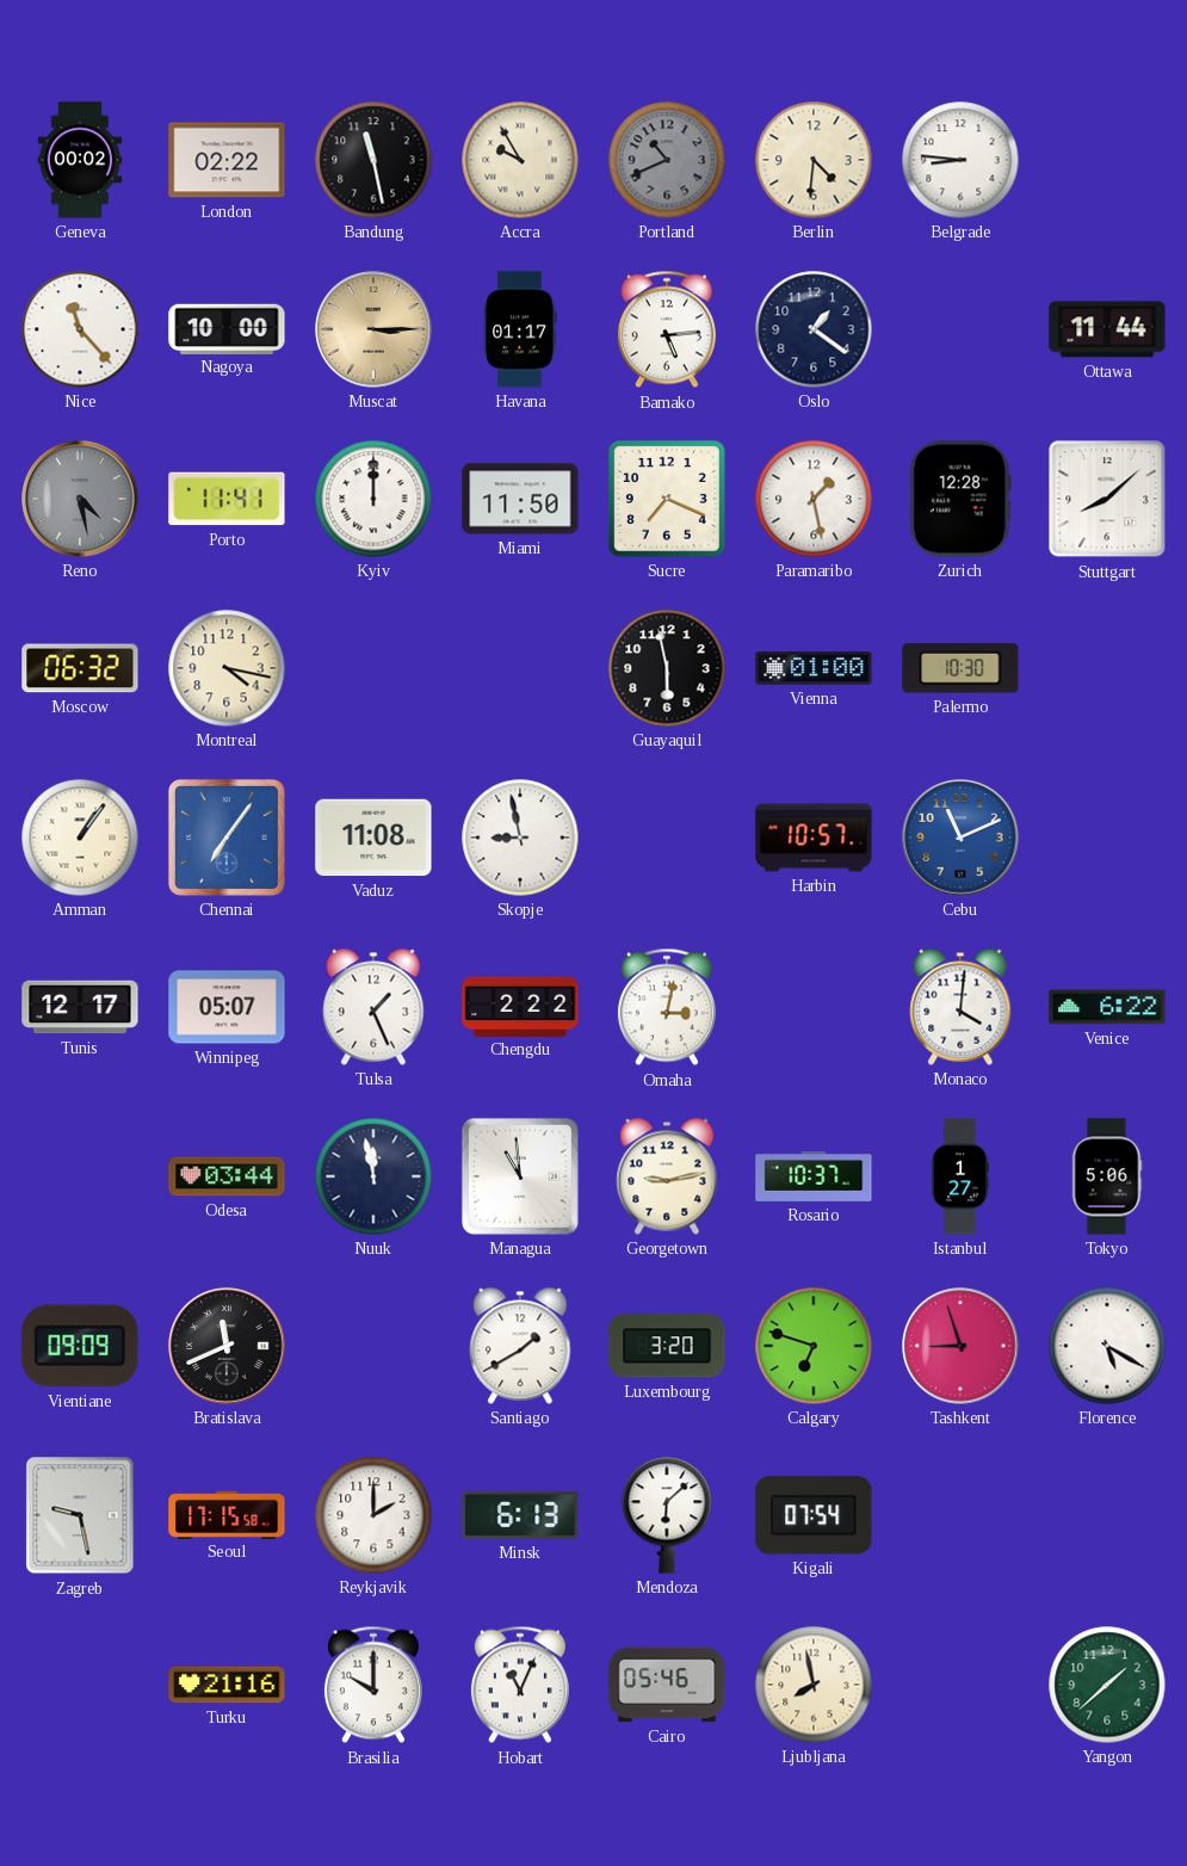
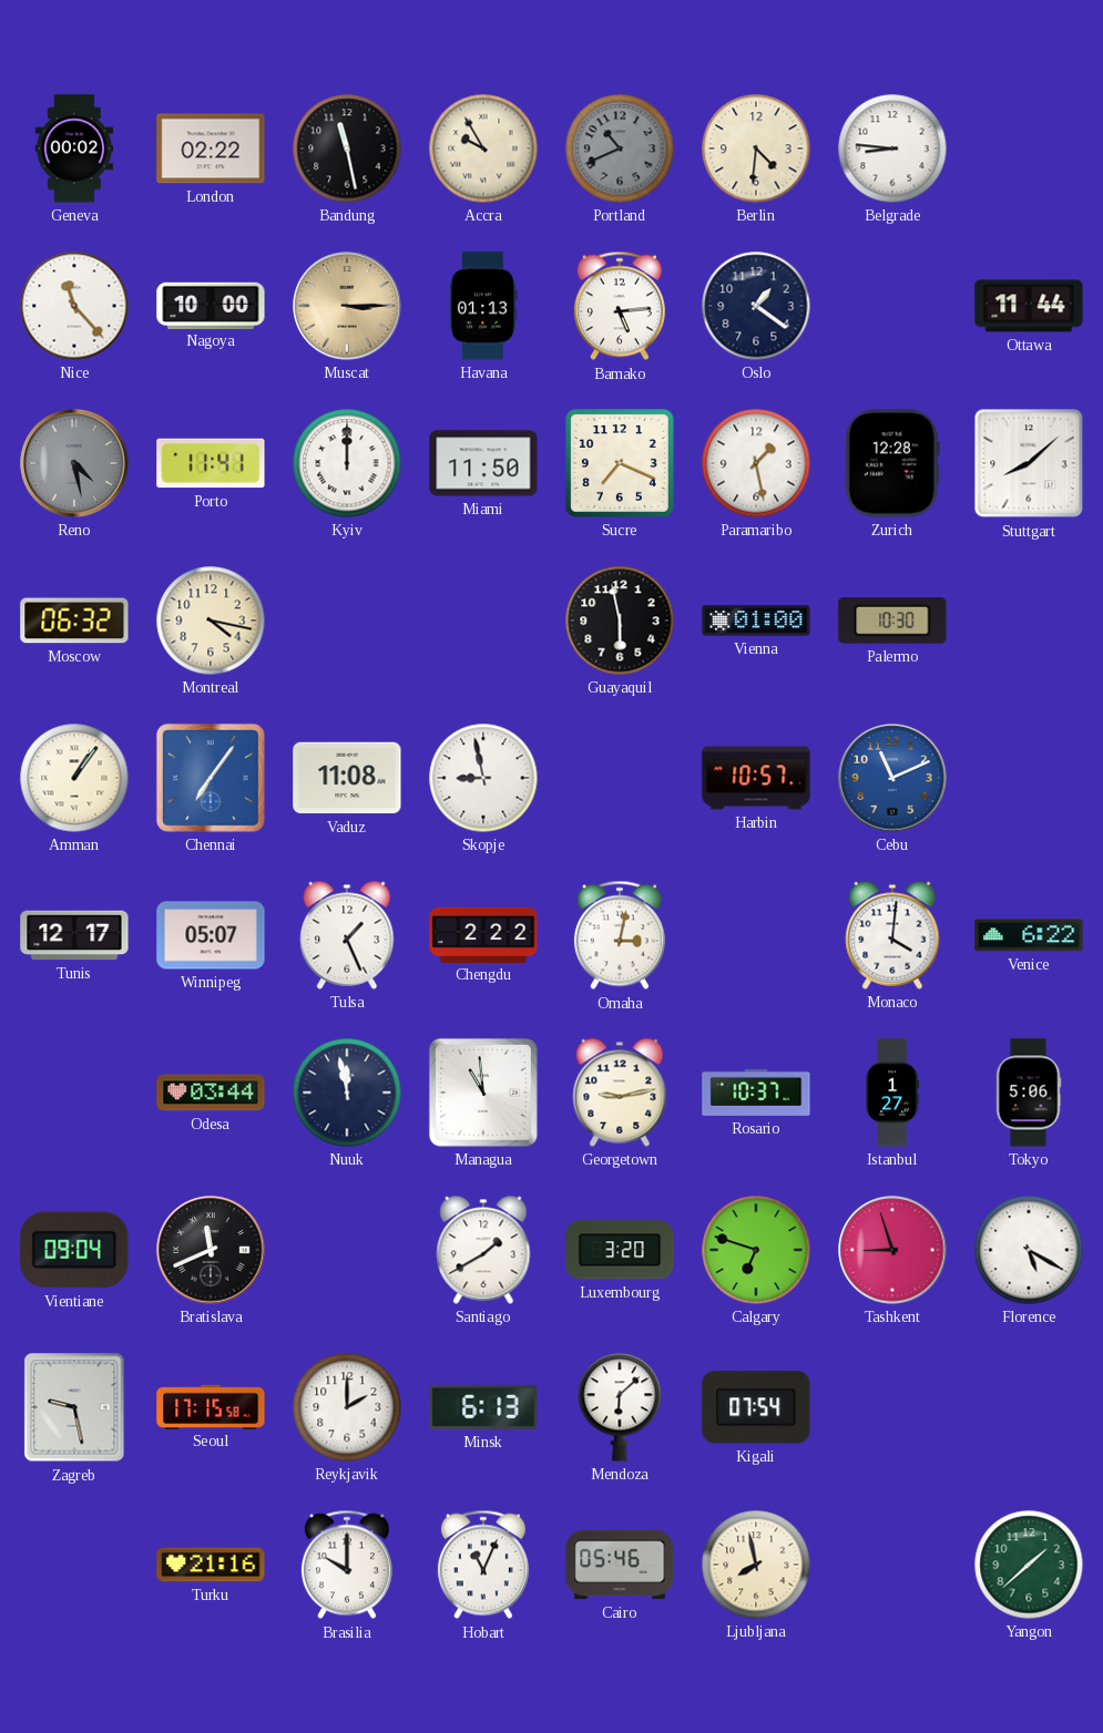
Havana: 01:17 -> 01:13 (483, 306)
Vientiane: 09:09 -> 09:04 (74, 1250)
